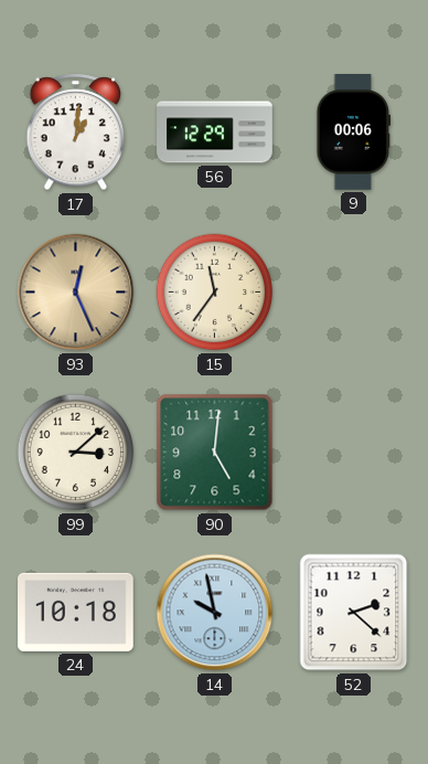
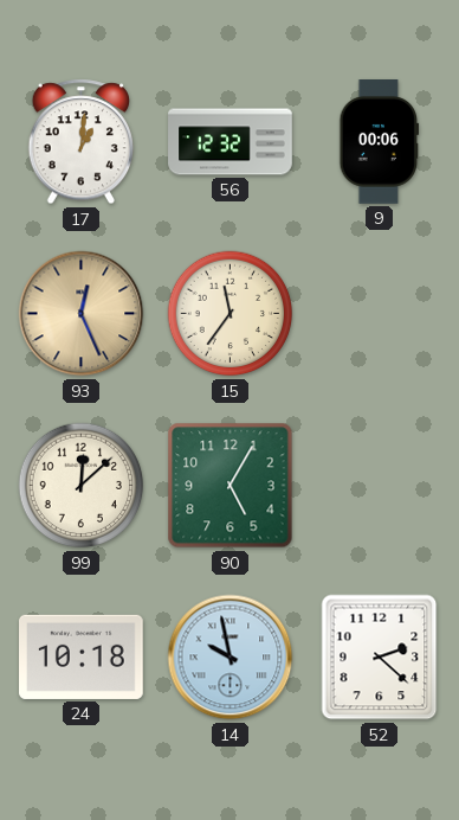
56: 12:29 -> 12:32 (231, 142)
99: 3:08 -> 12:08 (82, 486)
90: 5:01 -> 5:05 (231, 486)
